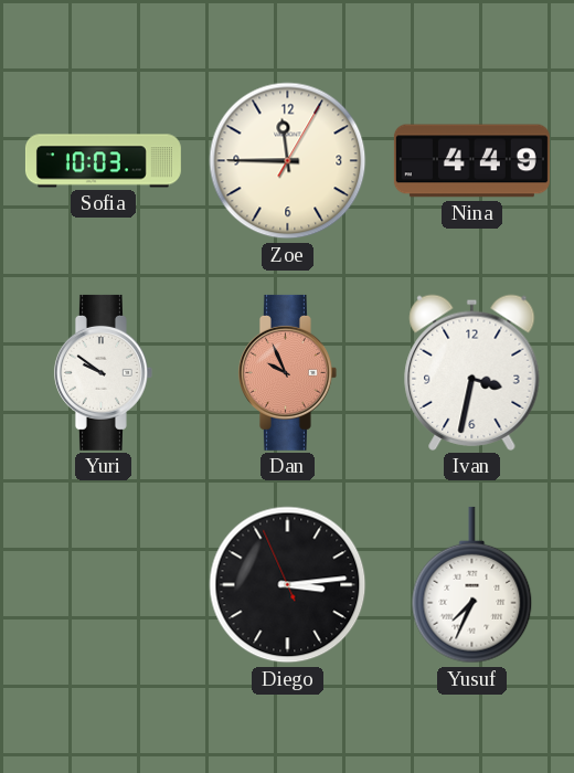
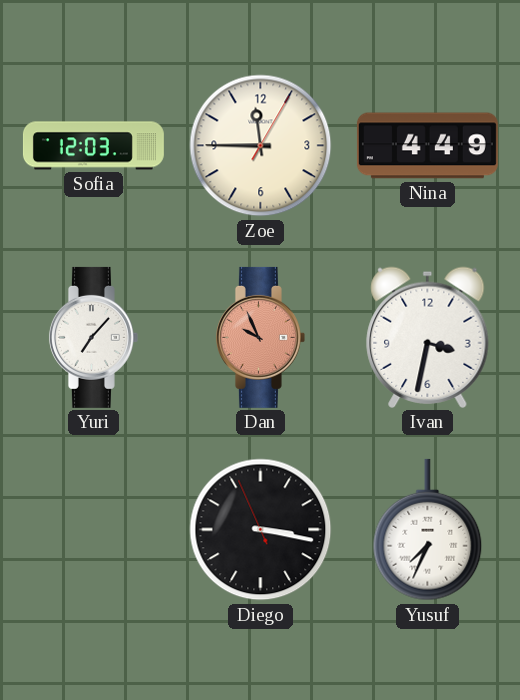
Sofia: 10:03 -> 12:03 (93, 146)
Yuri: 9:51 -> 7:07 (93, 337)
Diego: 3:13 -> 3:16 (261, 530)
